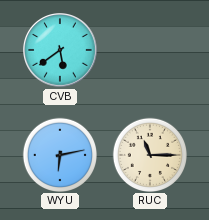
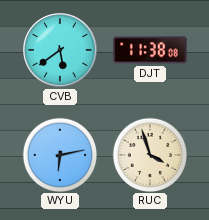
DJT: none -> 11:38 (150, 50)
RUC: 11:15 -> 3:57 (149, 154)
